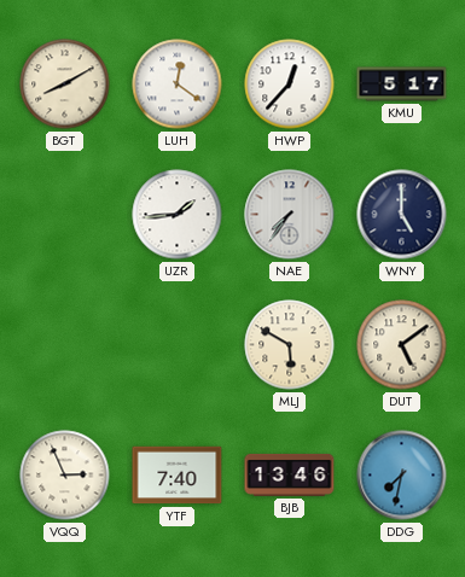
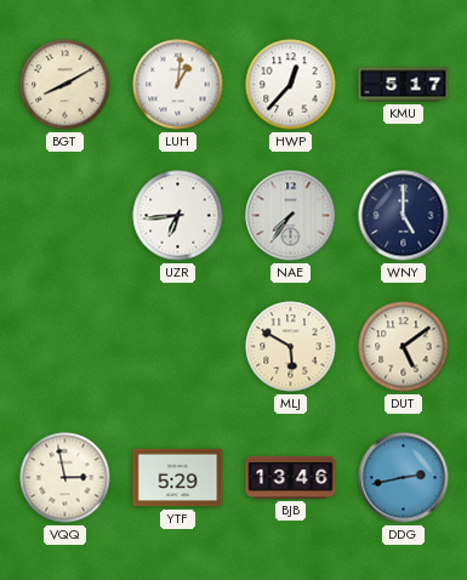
LUH: 12:21 -> 1:01 (178, 85)
UZR: 1:44 -> 6:44 (178, 216)
VQQ: 2:56 -> 2:58 (66, 478)
YTF: 7:40 -> 5:29 (178, 478)
DDG: 7:32 -> 2:43 (404, 478)
